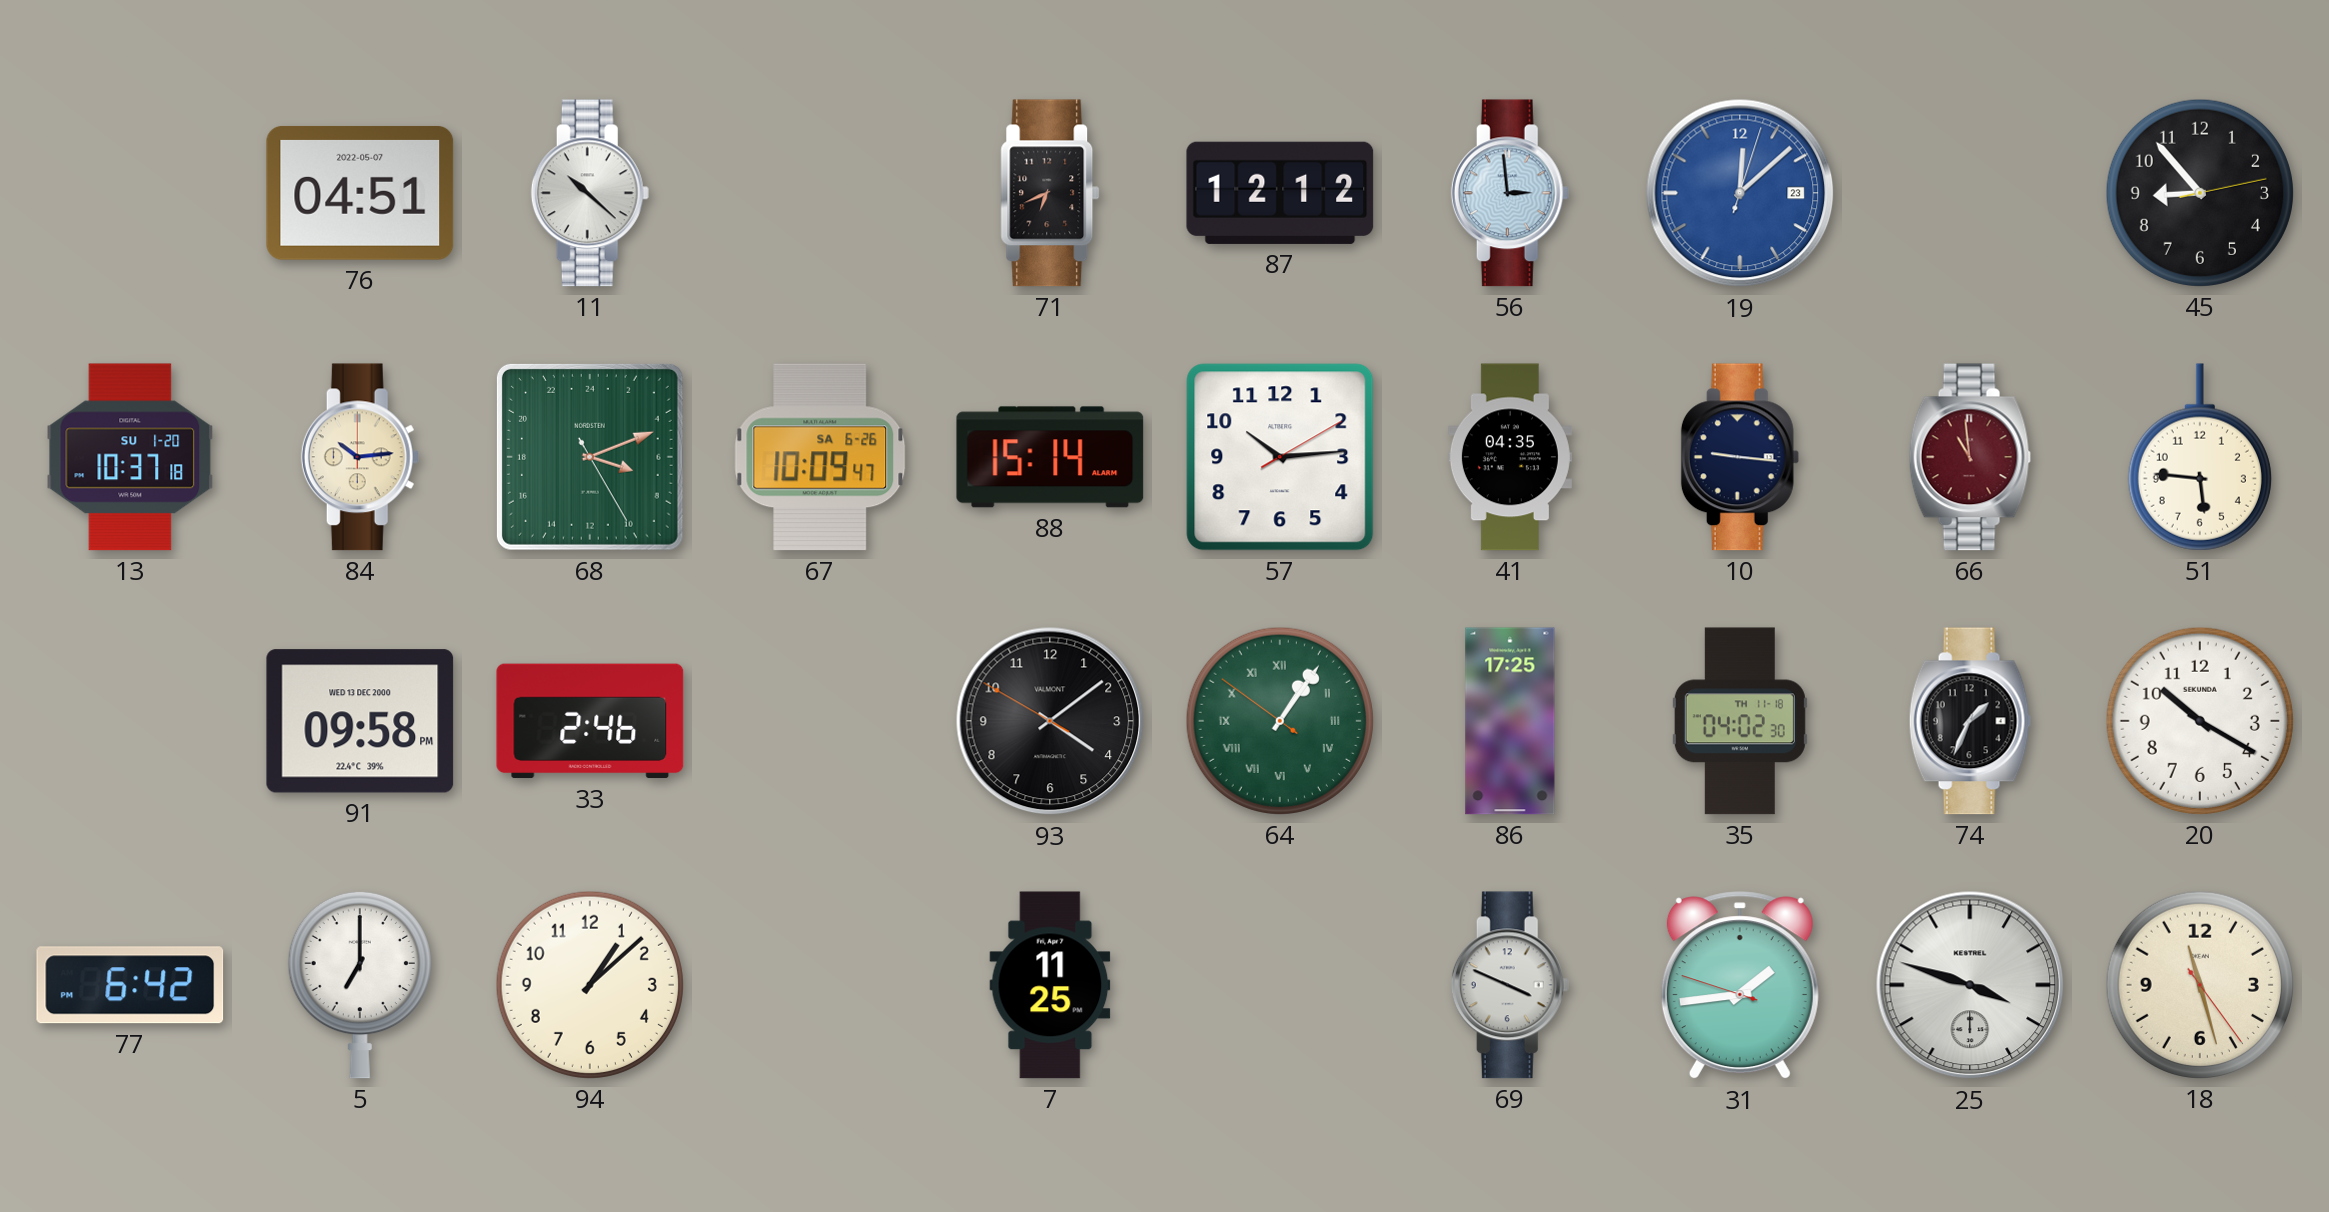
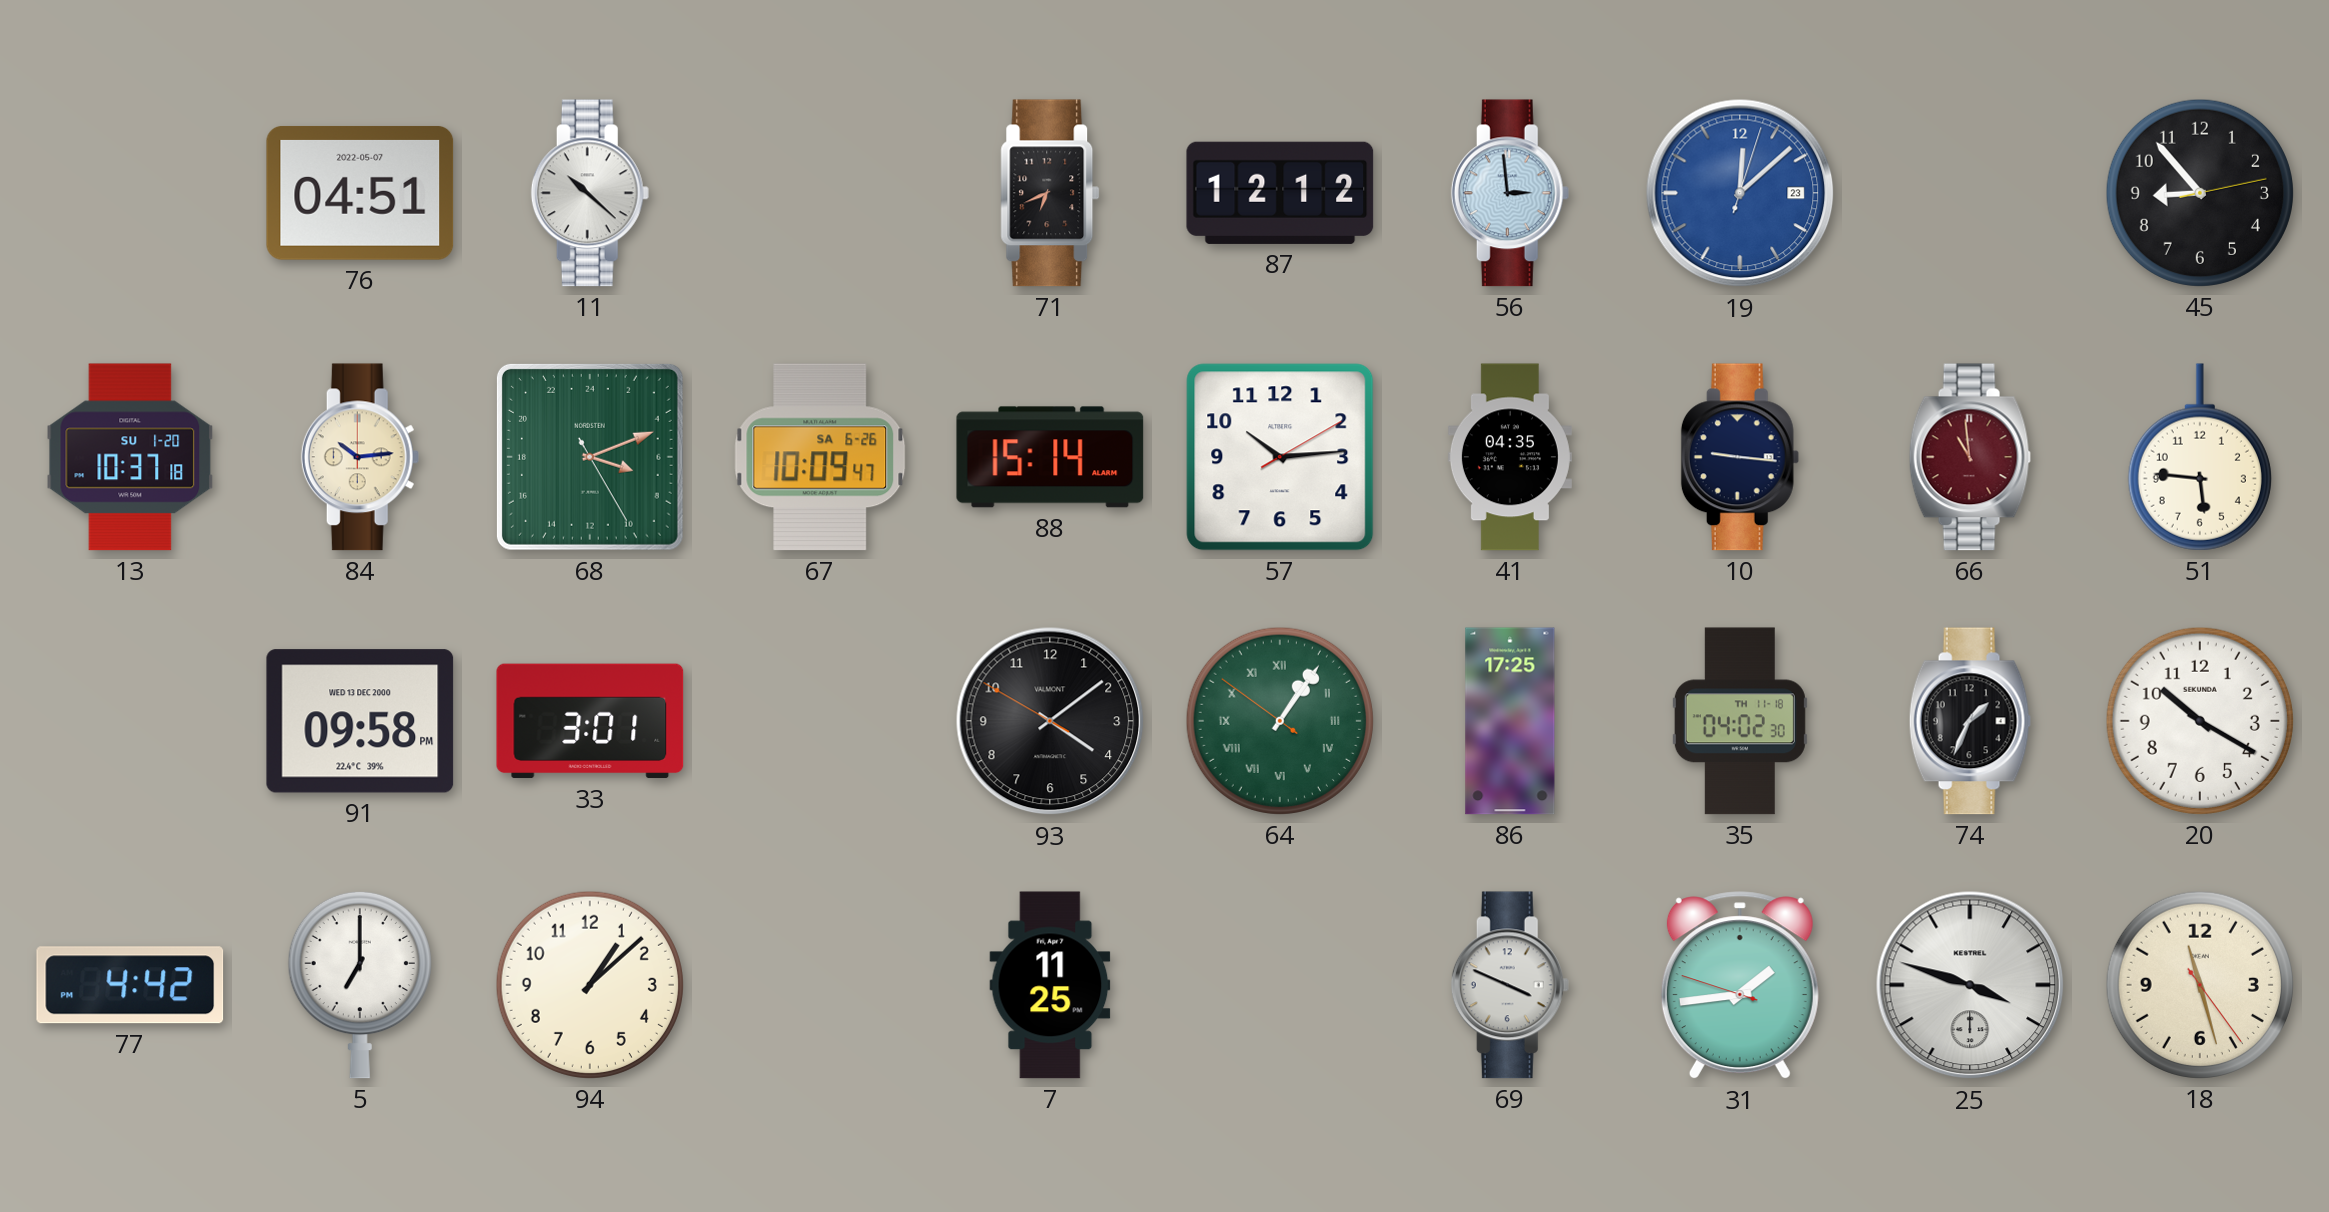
33: 2:46 -> 3:01 (590, 721)
77: 6:42 -> 4:42 (130, 985)
